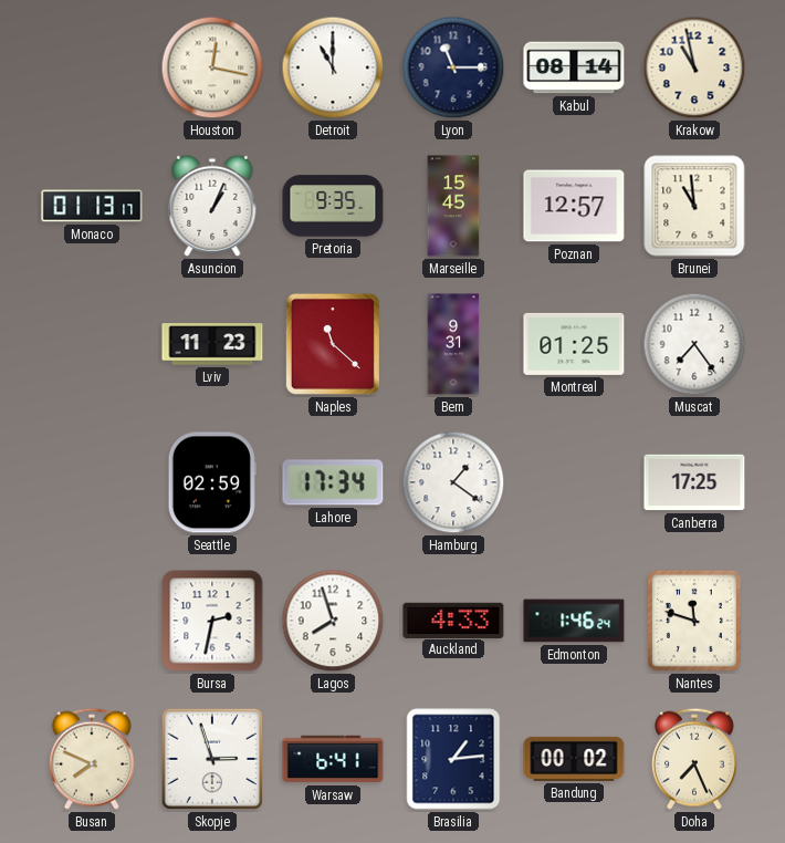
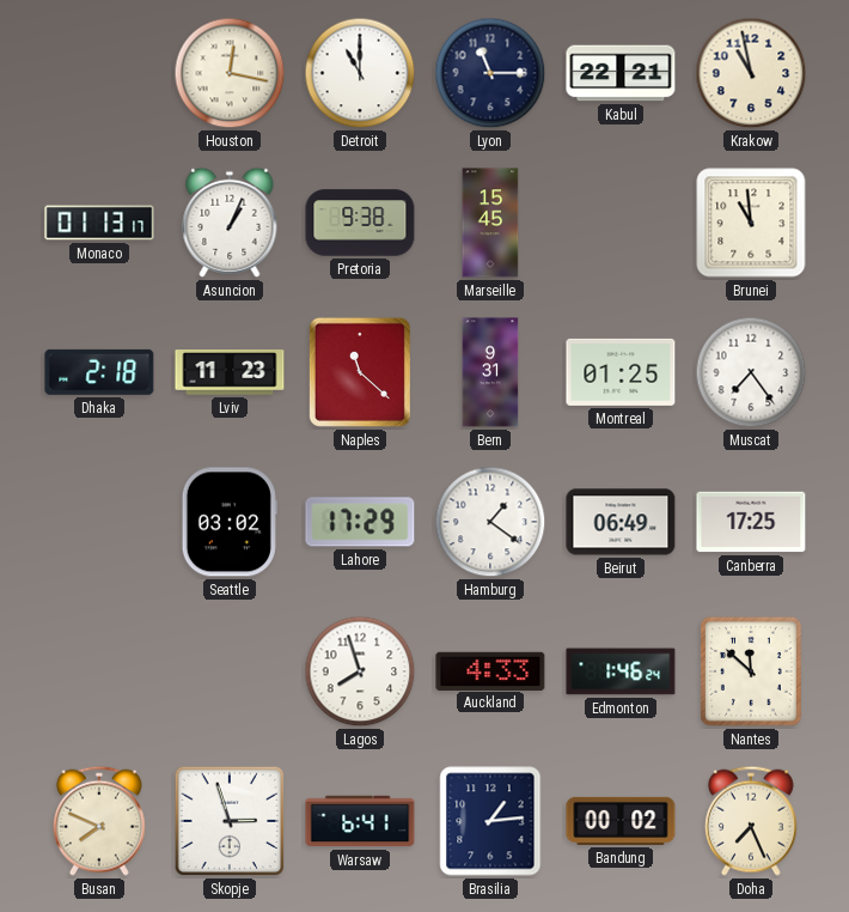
Kabul: 08:14 -> 22:21 (621, 73)
Pretoria: 9:35 -> 9:38 (360, 223)
Poznan: 12:57 -> none (574, 206)
Dhaka: none -> 2:18 (99, 372)
Seattle: 02:59 -> 03:02 (230, 522)
Lahore: 17:34 -> 17:29 (360, 522)
Beirut: none -> 06:49 (621, 522)
Bursa: 2:32 -> none (212, 621)
Nantes: 11:48 -> 11:52 (751, 671)
